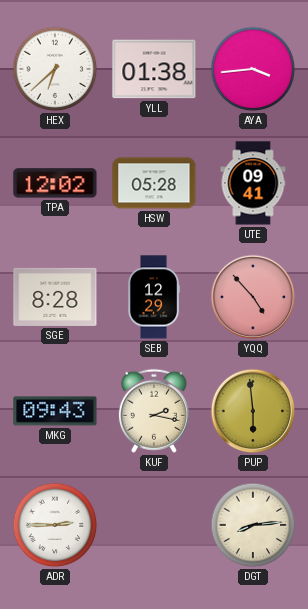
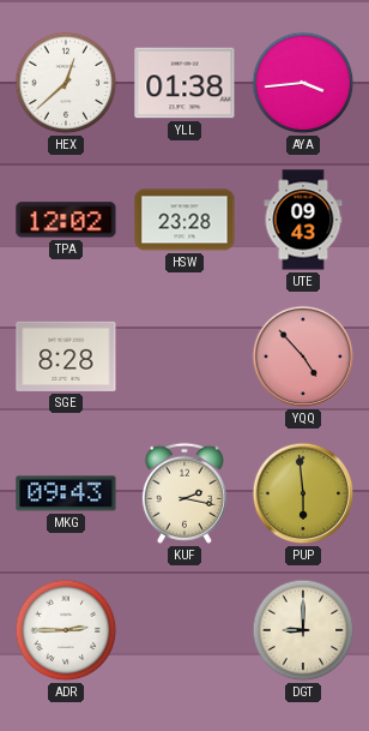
HEX: 6:38 -> 12:38 (66, 83)
HSW: 05:28 -> 23:28 (184, 220)
UTE: 09:41 -> 09:43 (303, 220)
SEB: 12:29 -> none (154, 297)
DGT: 8:14 -> 9:00 (303, 630)
